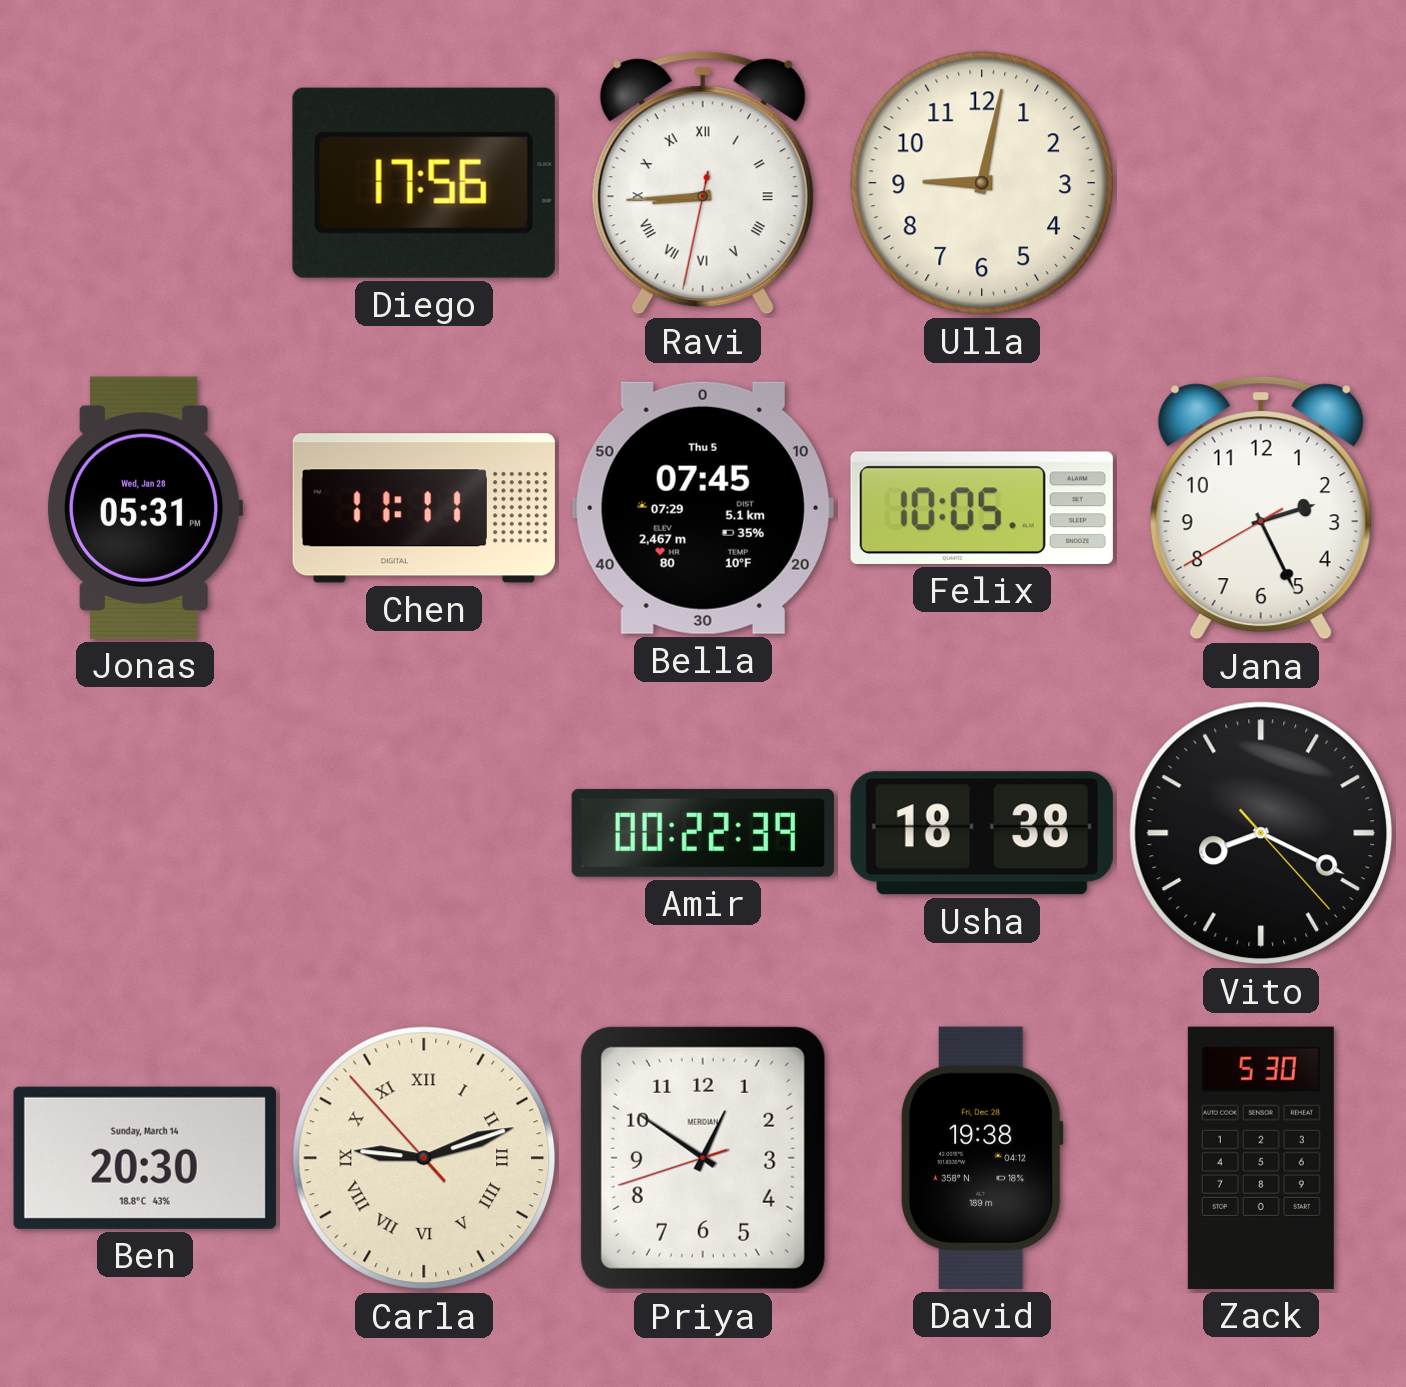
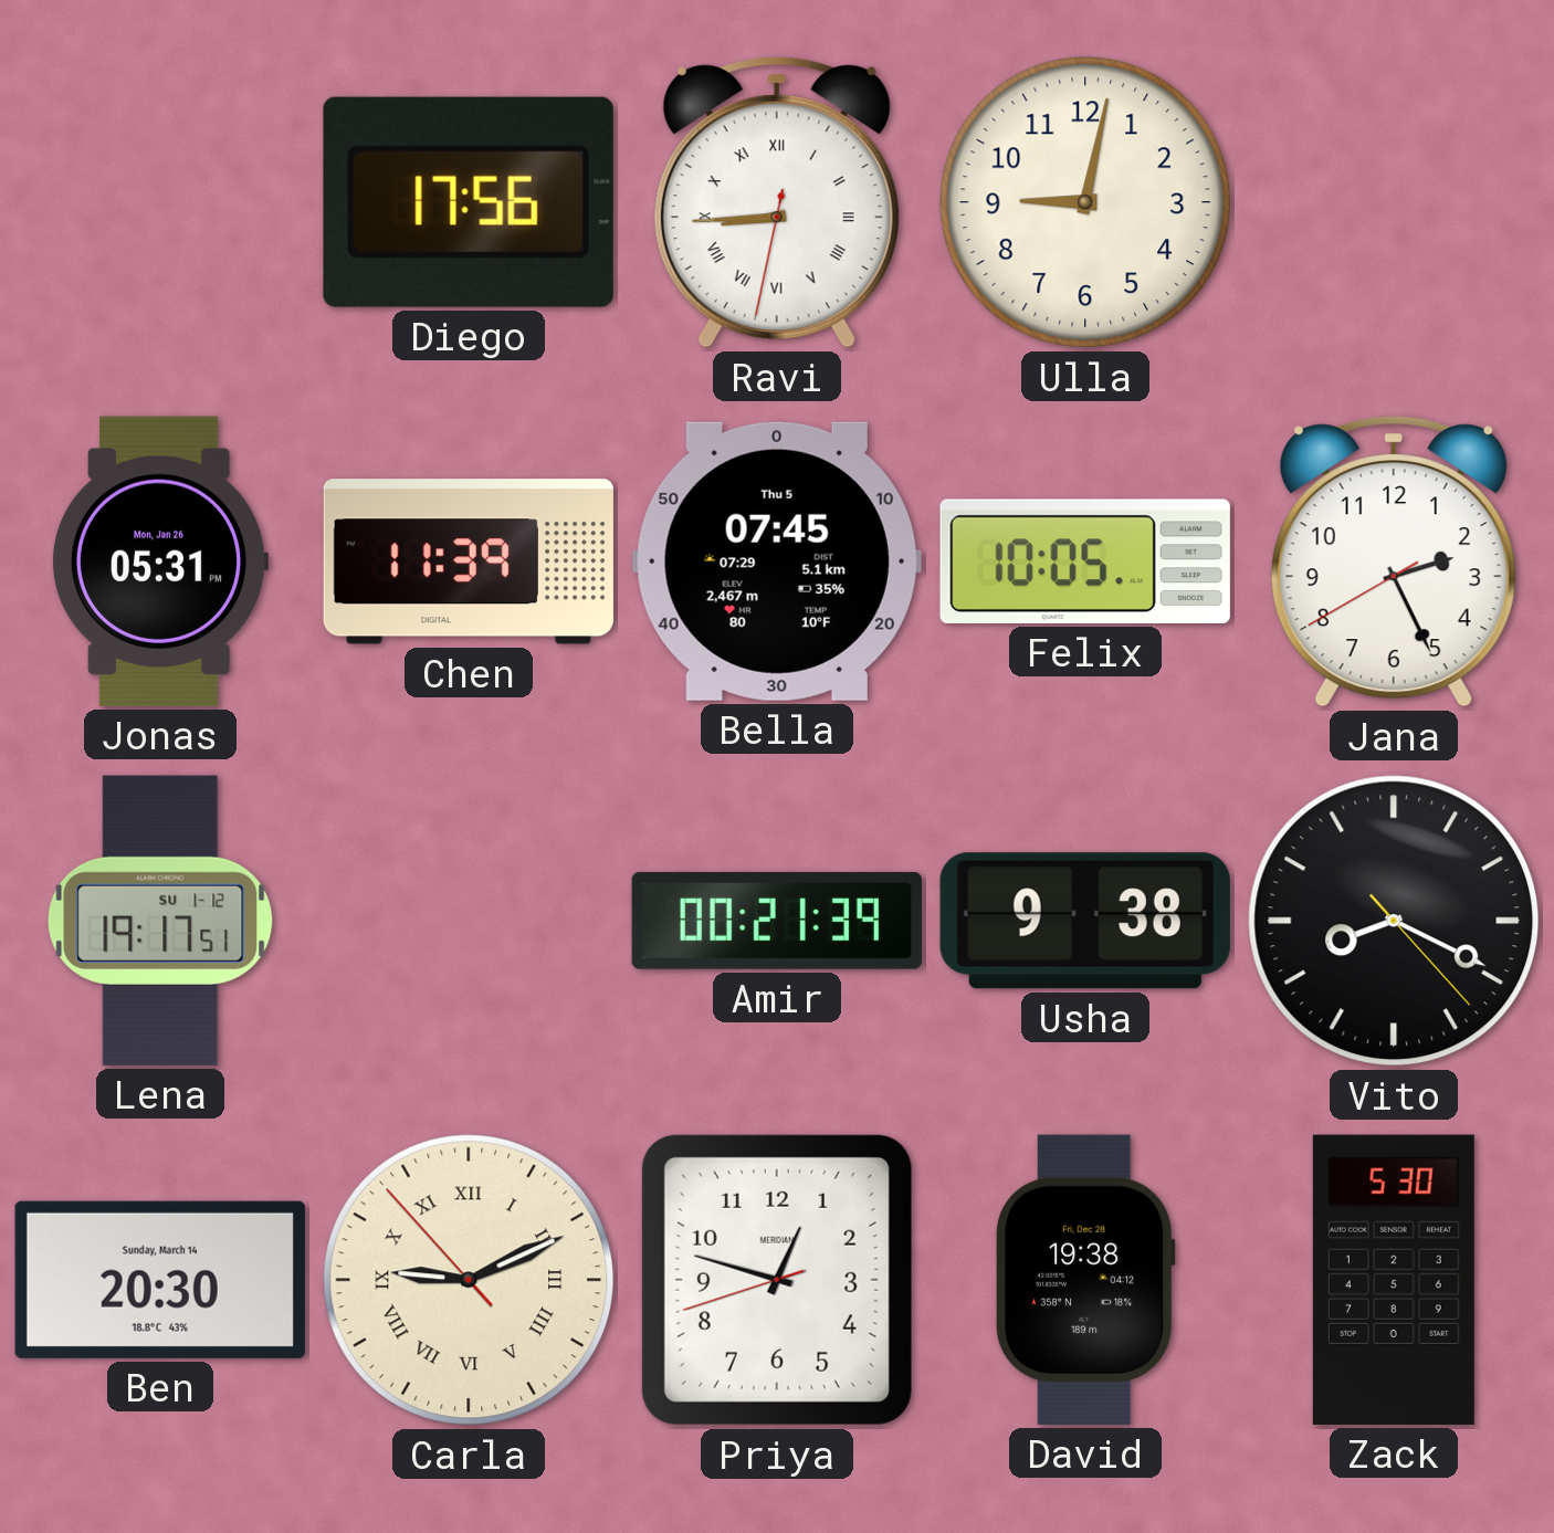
Jonas date: Wed, Jan 28 -> Mon, Jan 26 (159, 561)
Chen: 11:11 -> 11:39 (469, 561)
Lena: none -> 19:17 (160, 921)
Amir: 00:22 -> 00:21 (777, 921)
Usha: 18:38 -> 9:38 (1085, 921)
Carla: 9:11 -> 9:10 (469, 1280)
Priya: 12:50 -> 12:47 (777, 1280)
